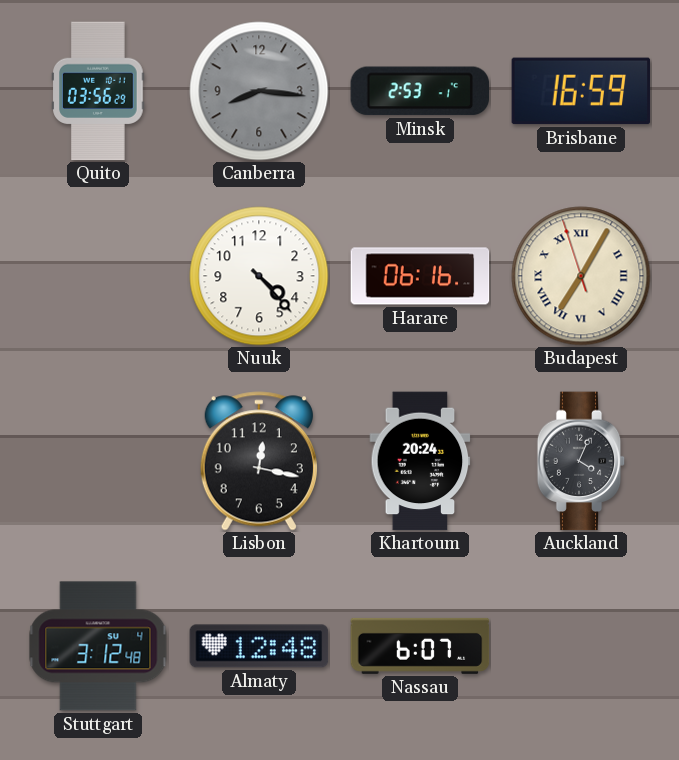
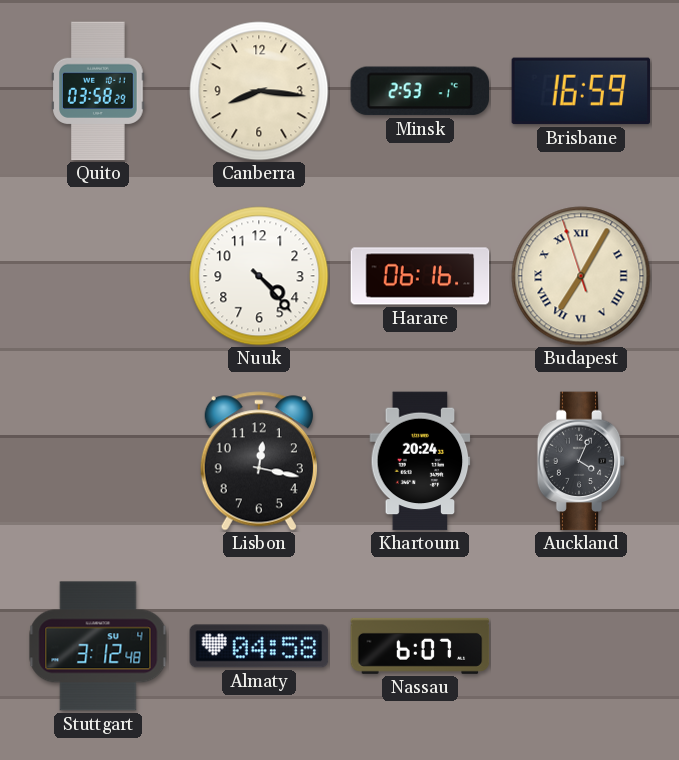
Quito: 03:56 -> 03:58 (98, 91)
Canberra dial: grey -> cream (259, 91)
Almaty: 12:48 -> 04:58 (259, 646)
